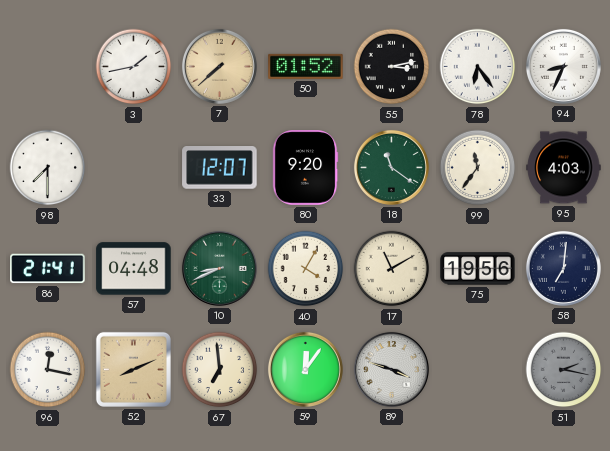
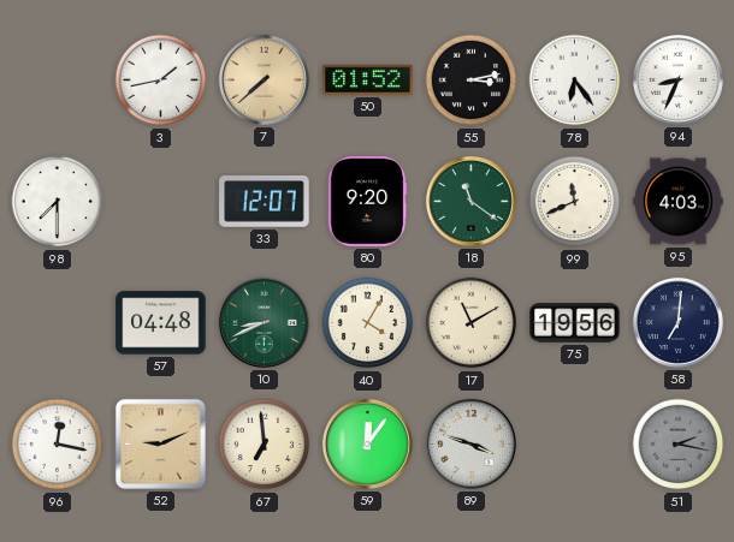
99: 11:36 -> 11:41 (575, 202)
86: 21:41 -> none (48, 269)
52: 8:11 -> 9:11 (160, 443)
